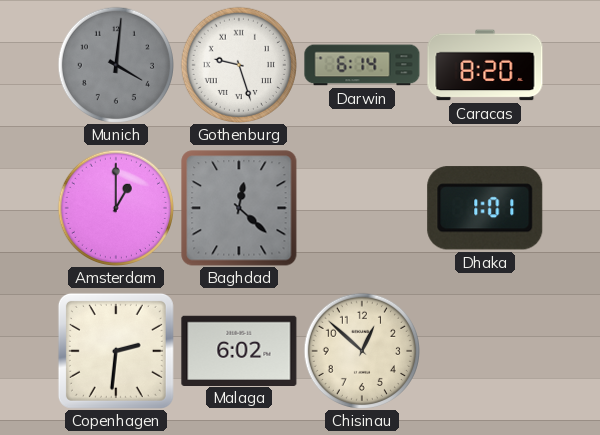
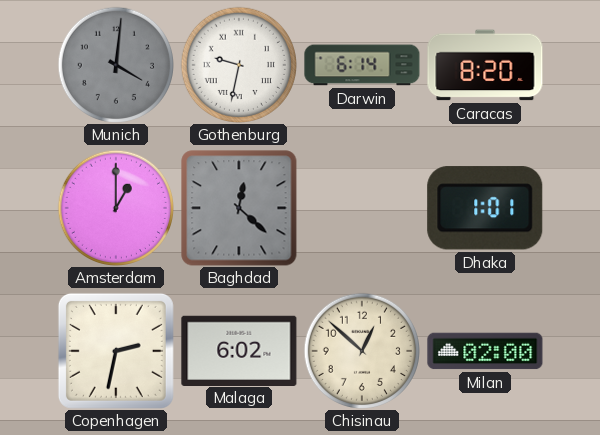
Gothenburg: 9:27 -> 9:32 (238, 64)
Copenhagen: 2:31 -> 2:32 (116, 351)
Milan: none -> 02:00 (485, 351)
